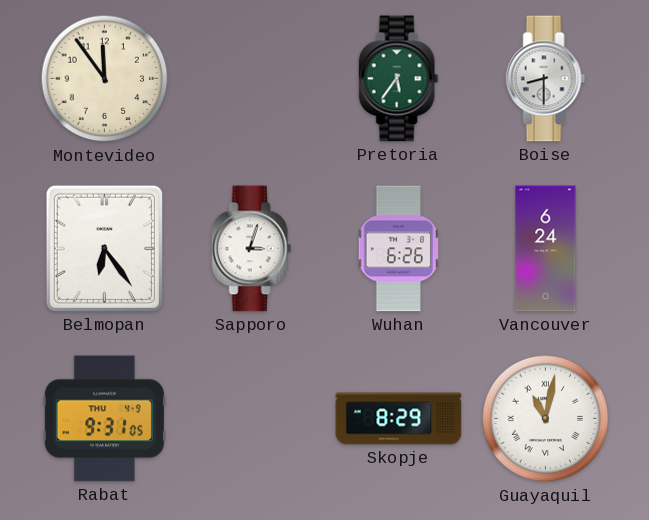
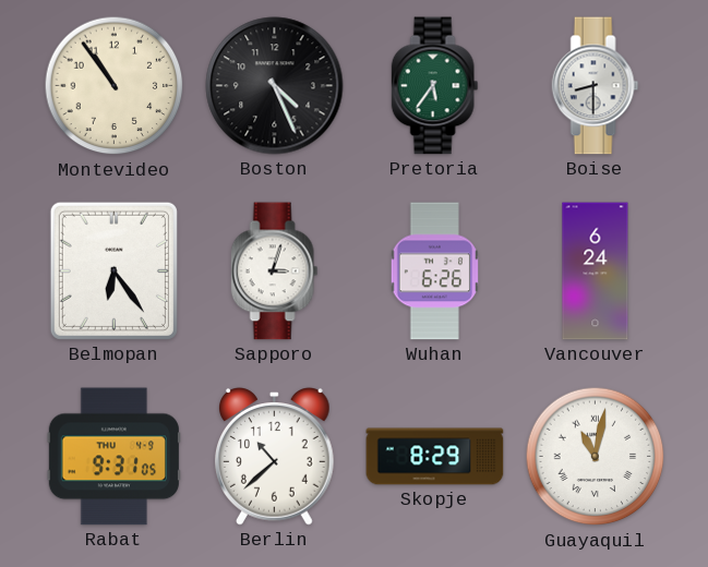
Montevideo: 11:54 -> 10:54 (115, 86)
Boston: none -> 4:26 (275, 86)
Berlin: none -> 10:38 (275, 457)
